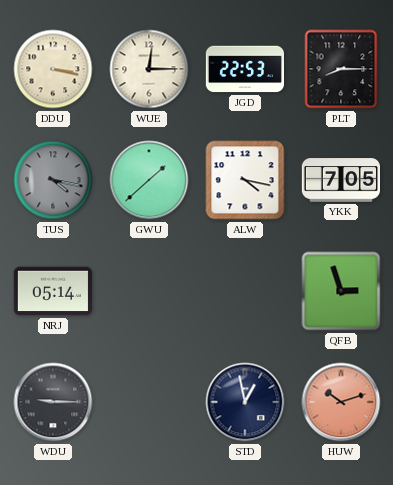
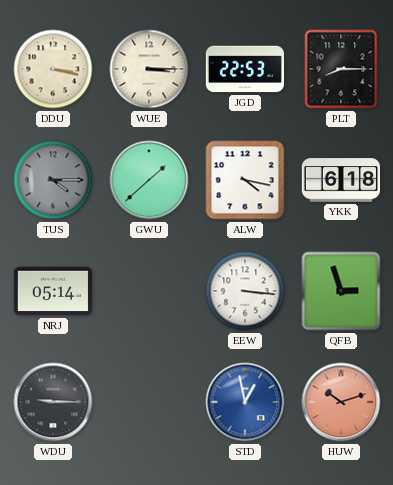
WUE: 12:15 -> 3:15 (149, 69)
TUS: 4:17 -> 4:15 (53, 180)
YKK: 7:05 -> 6:18 (340, 180)
EEW: none -> 3:16 (245, 291)
STD dial: navy -> blue (245, 402)
